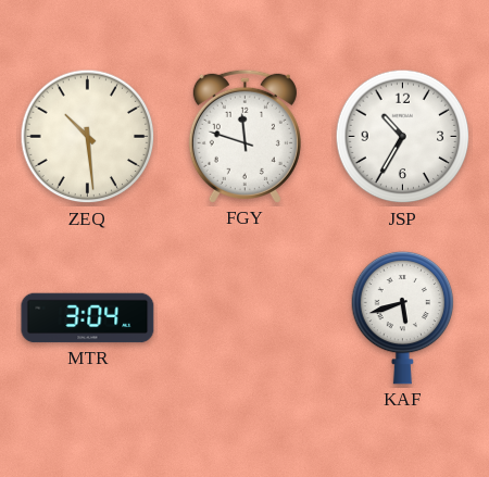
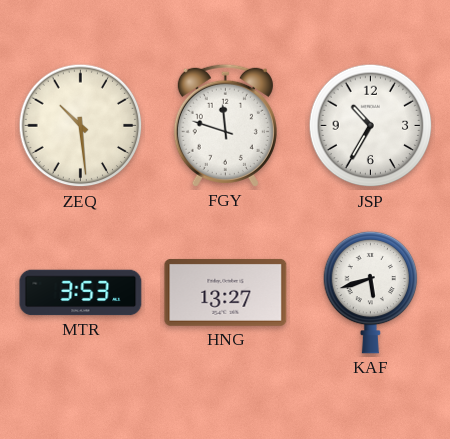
MTR: 3:04 -> 3:53 (81, 293)
HNG: none -> 13:27 (226, 292)
